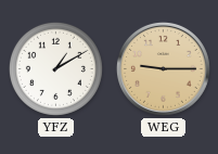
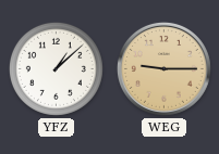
YFZ: 1:10 -> 1:08 (56, 68)
